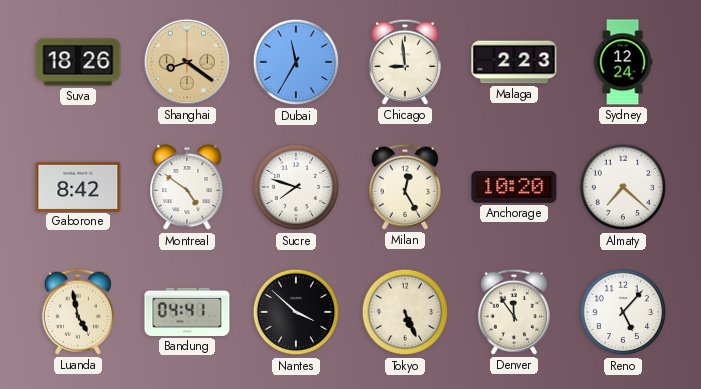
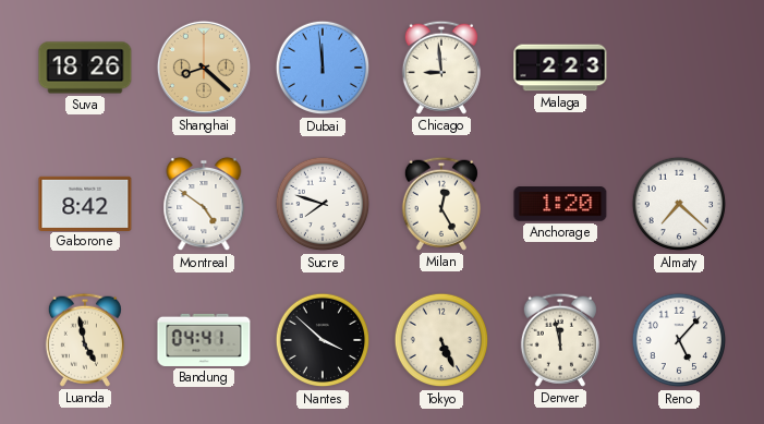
Shanghai: 8:21 -> 8:22 (204, 68)
Dubai: 11:35 -> 11:59 (323, 68)
Sydney: 12:24 -> none (623, 62)
Anchorage: 10:20 -> 1:20 (560, 204)
Denver: 11:54 -> 11:58 (560, 340)
